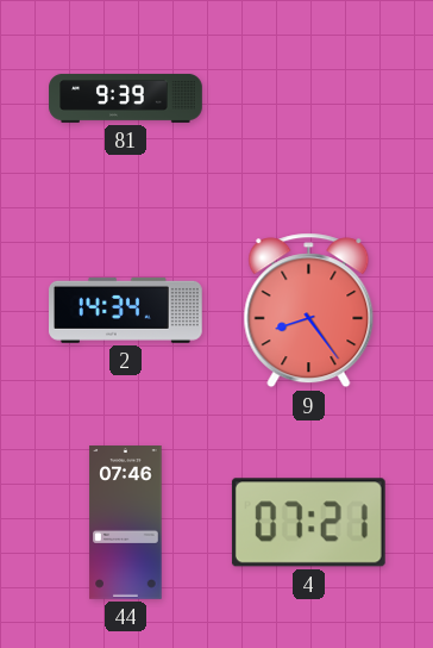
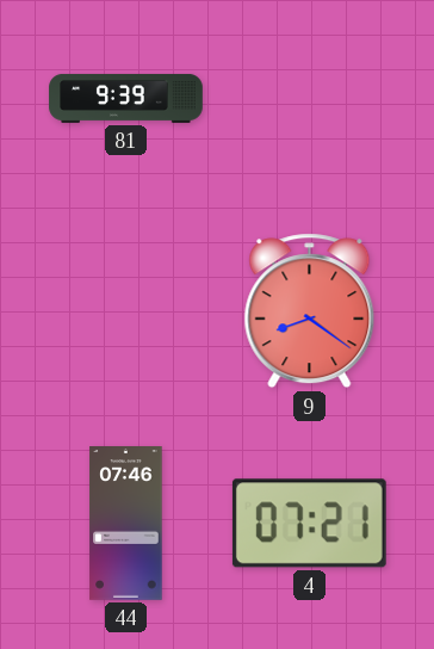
2: 14:34 -> none (126, 310)
9: 8:24 -> 8:21 (310, 311)
